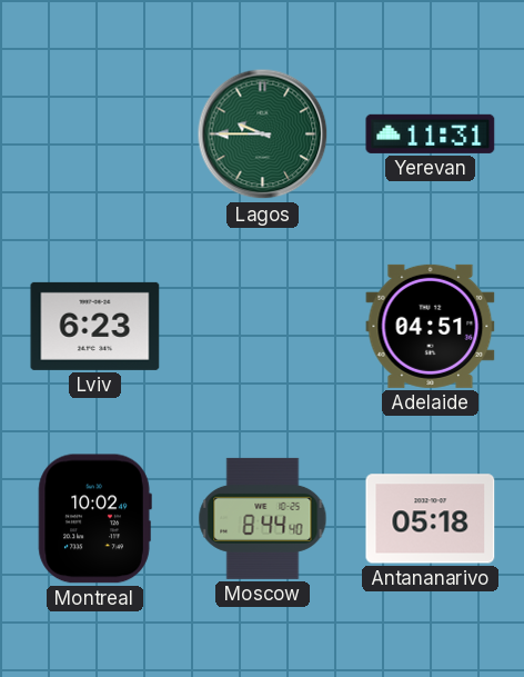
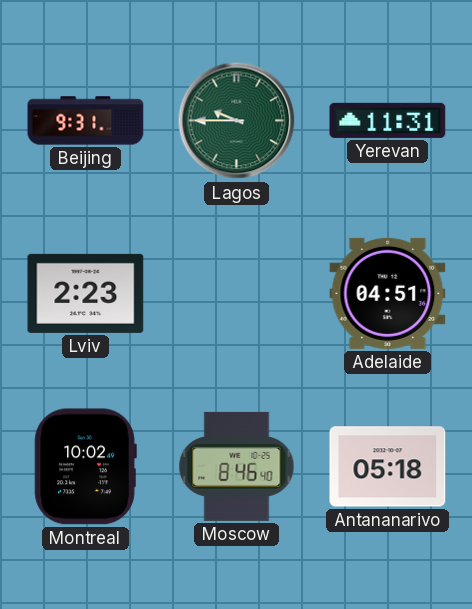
Beijing: none -> 9:31 (86, 121)
Lviv: 6:23 -> 2:23 (86, 293)
Moscow: 8:44 -> 8:46 (237, 466)
